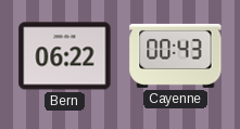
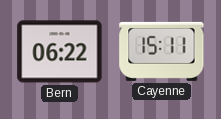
Cayenne: 00:43 -> 15:11 (162, 51)
